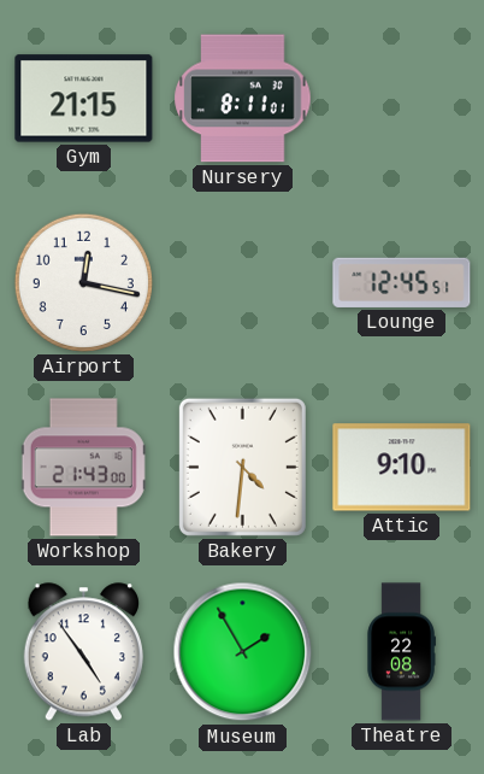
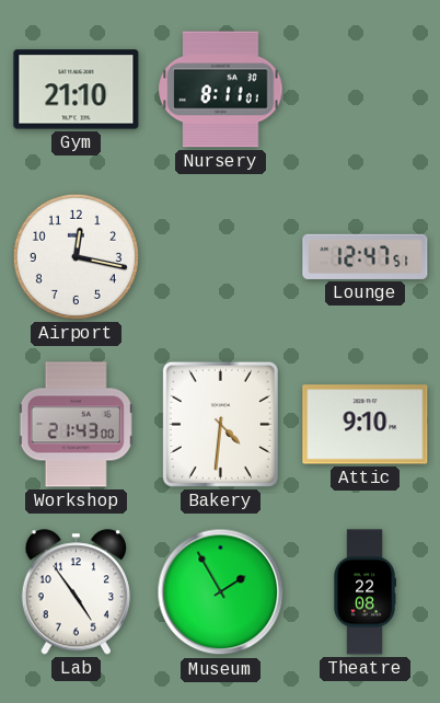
Gym: 21:15 -> 21:10 (77, 90)
Lounge: 12:45 -> 12:47 (366, 256)
